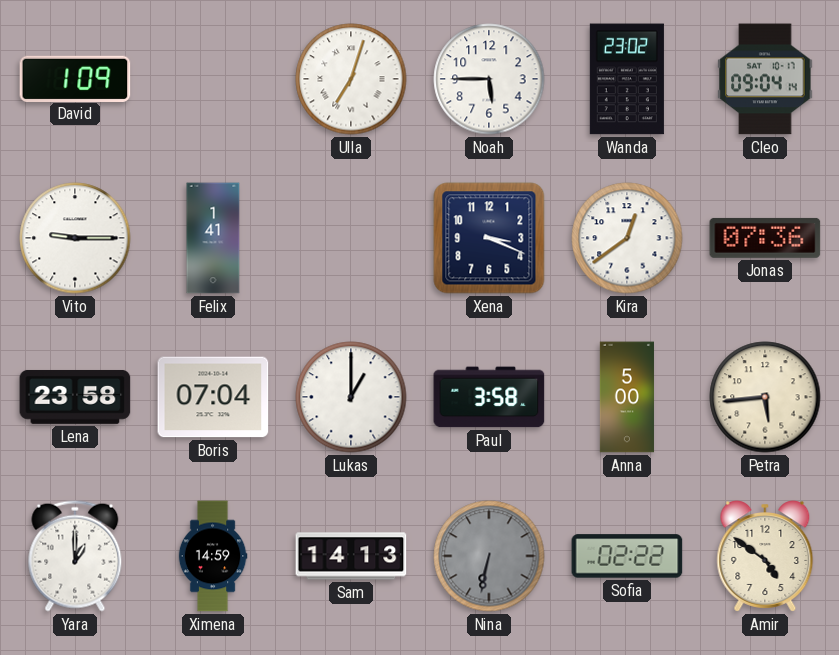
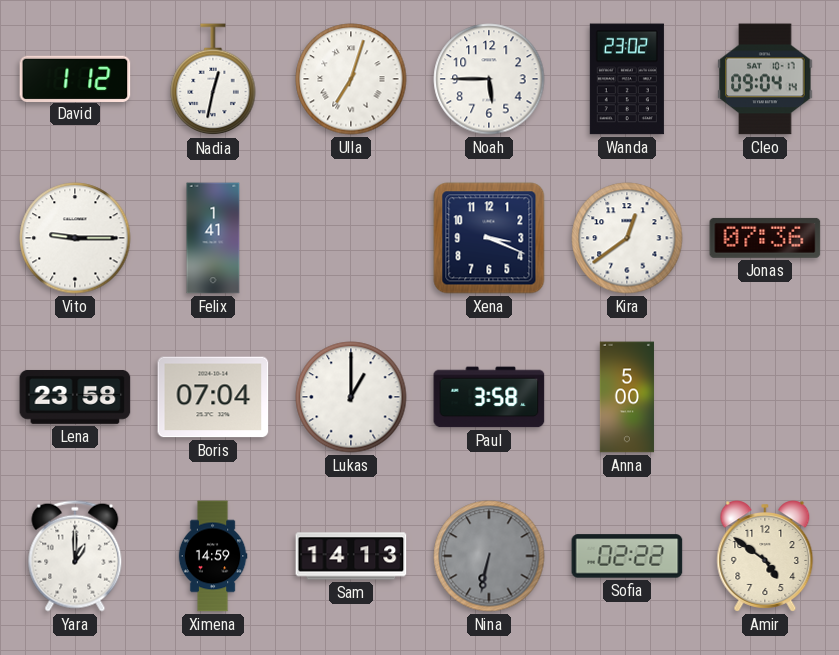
David: 1:09 -> 1:12 (75, 78)
Nadia: none -> 12:32 (213, 80)
Petra: 5:44 -> none (765, 397)
